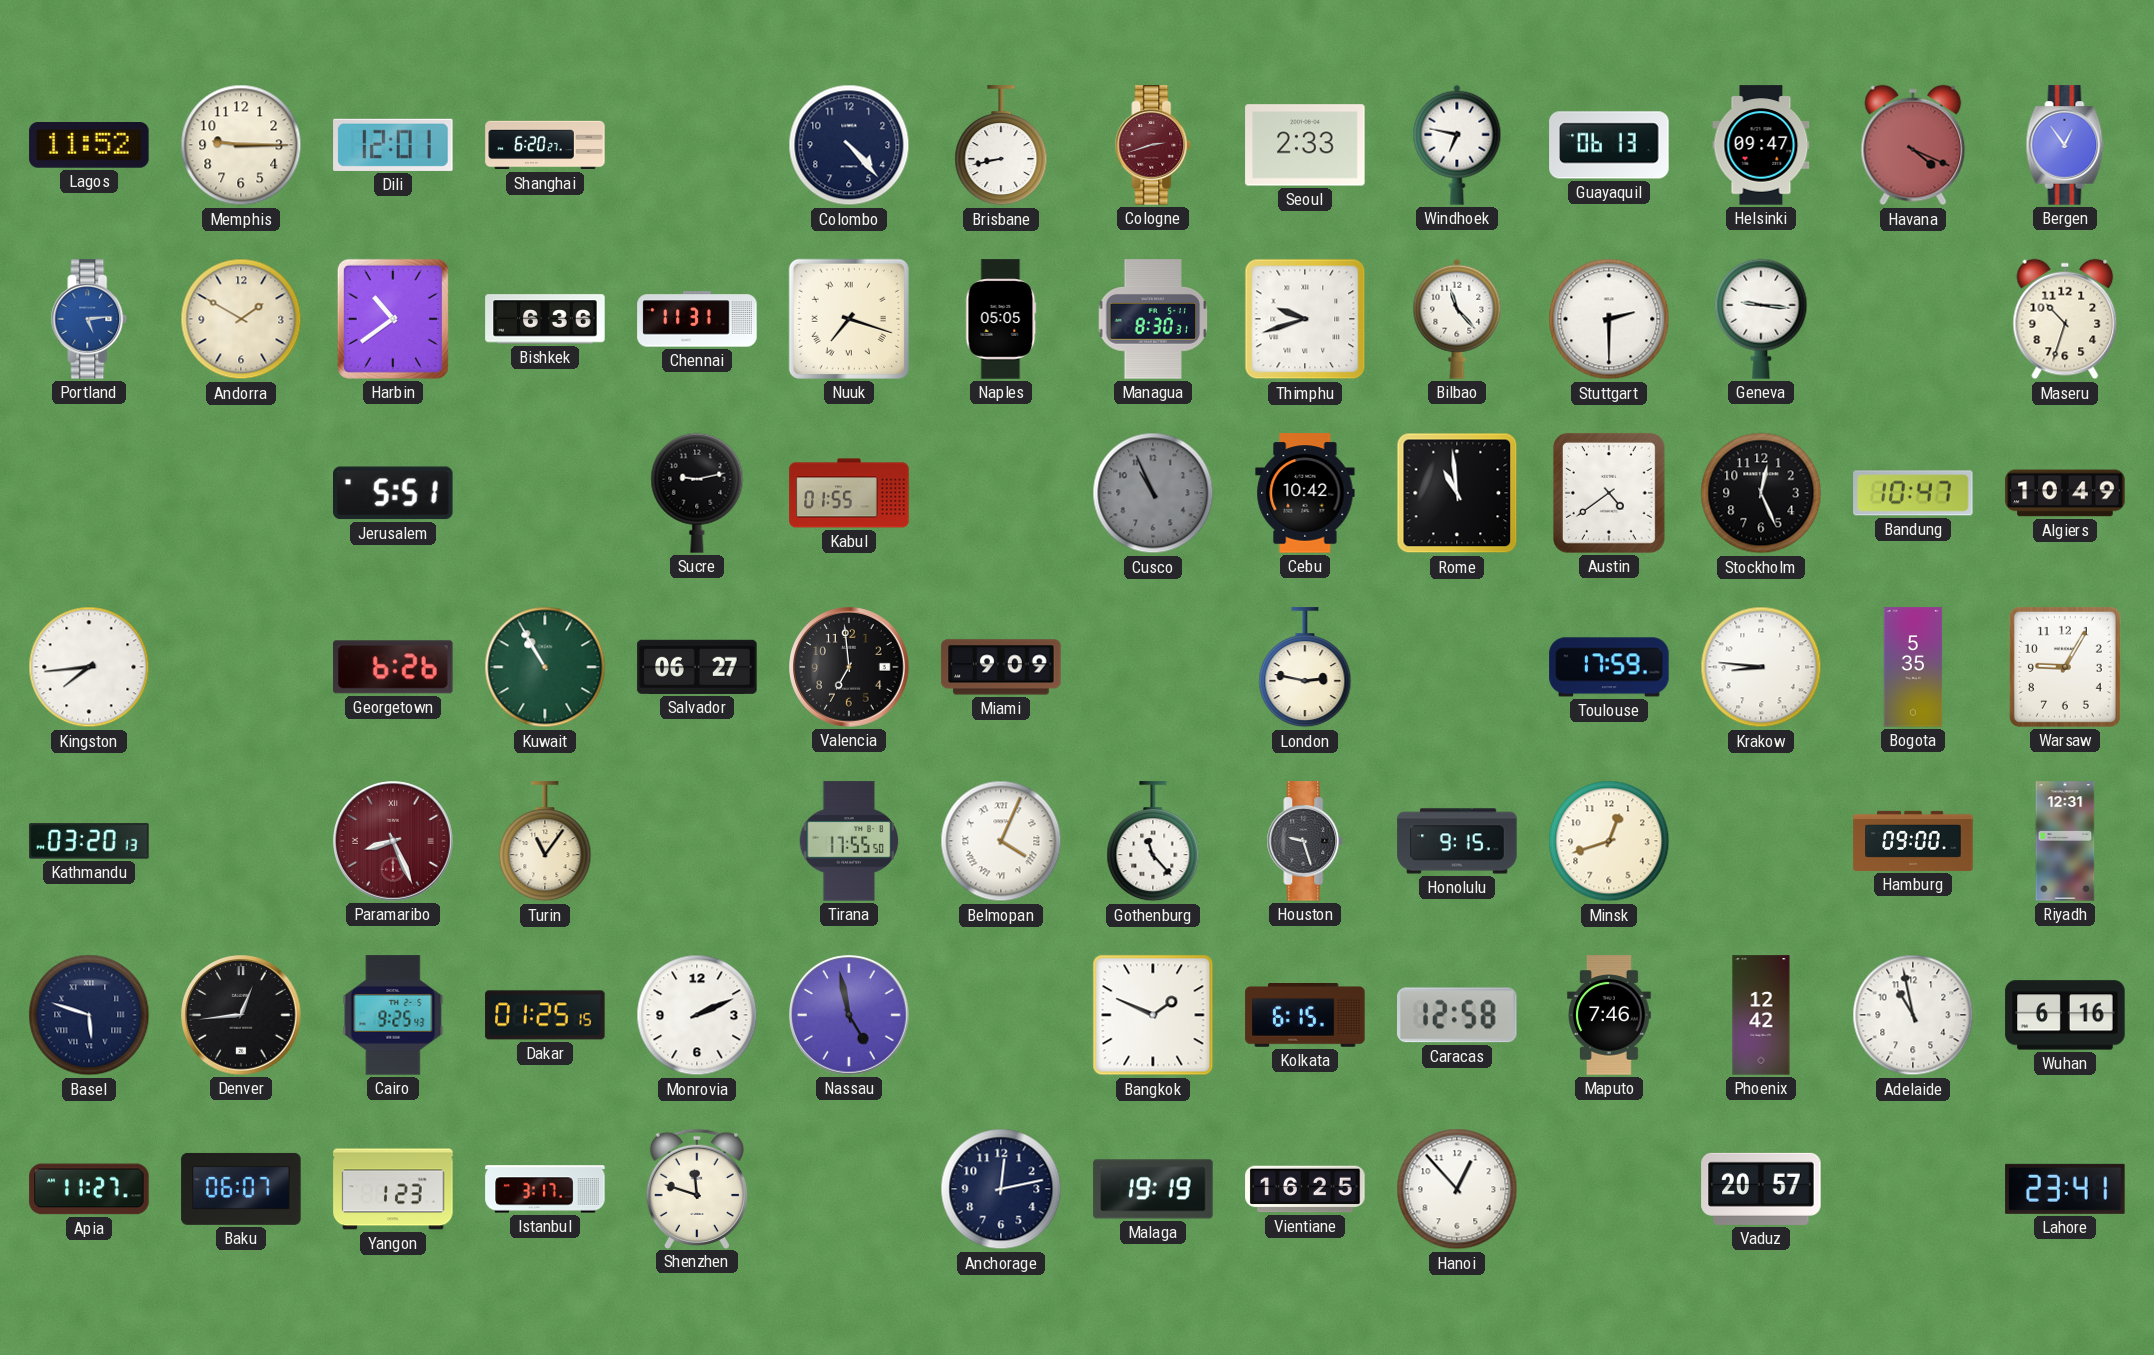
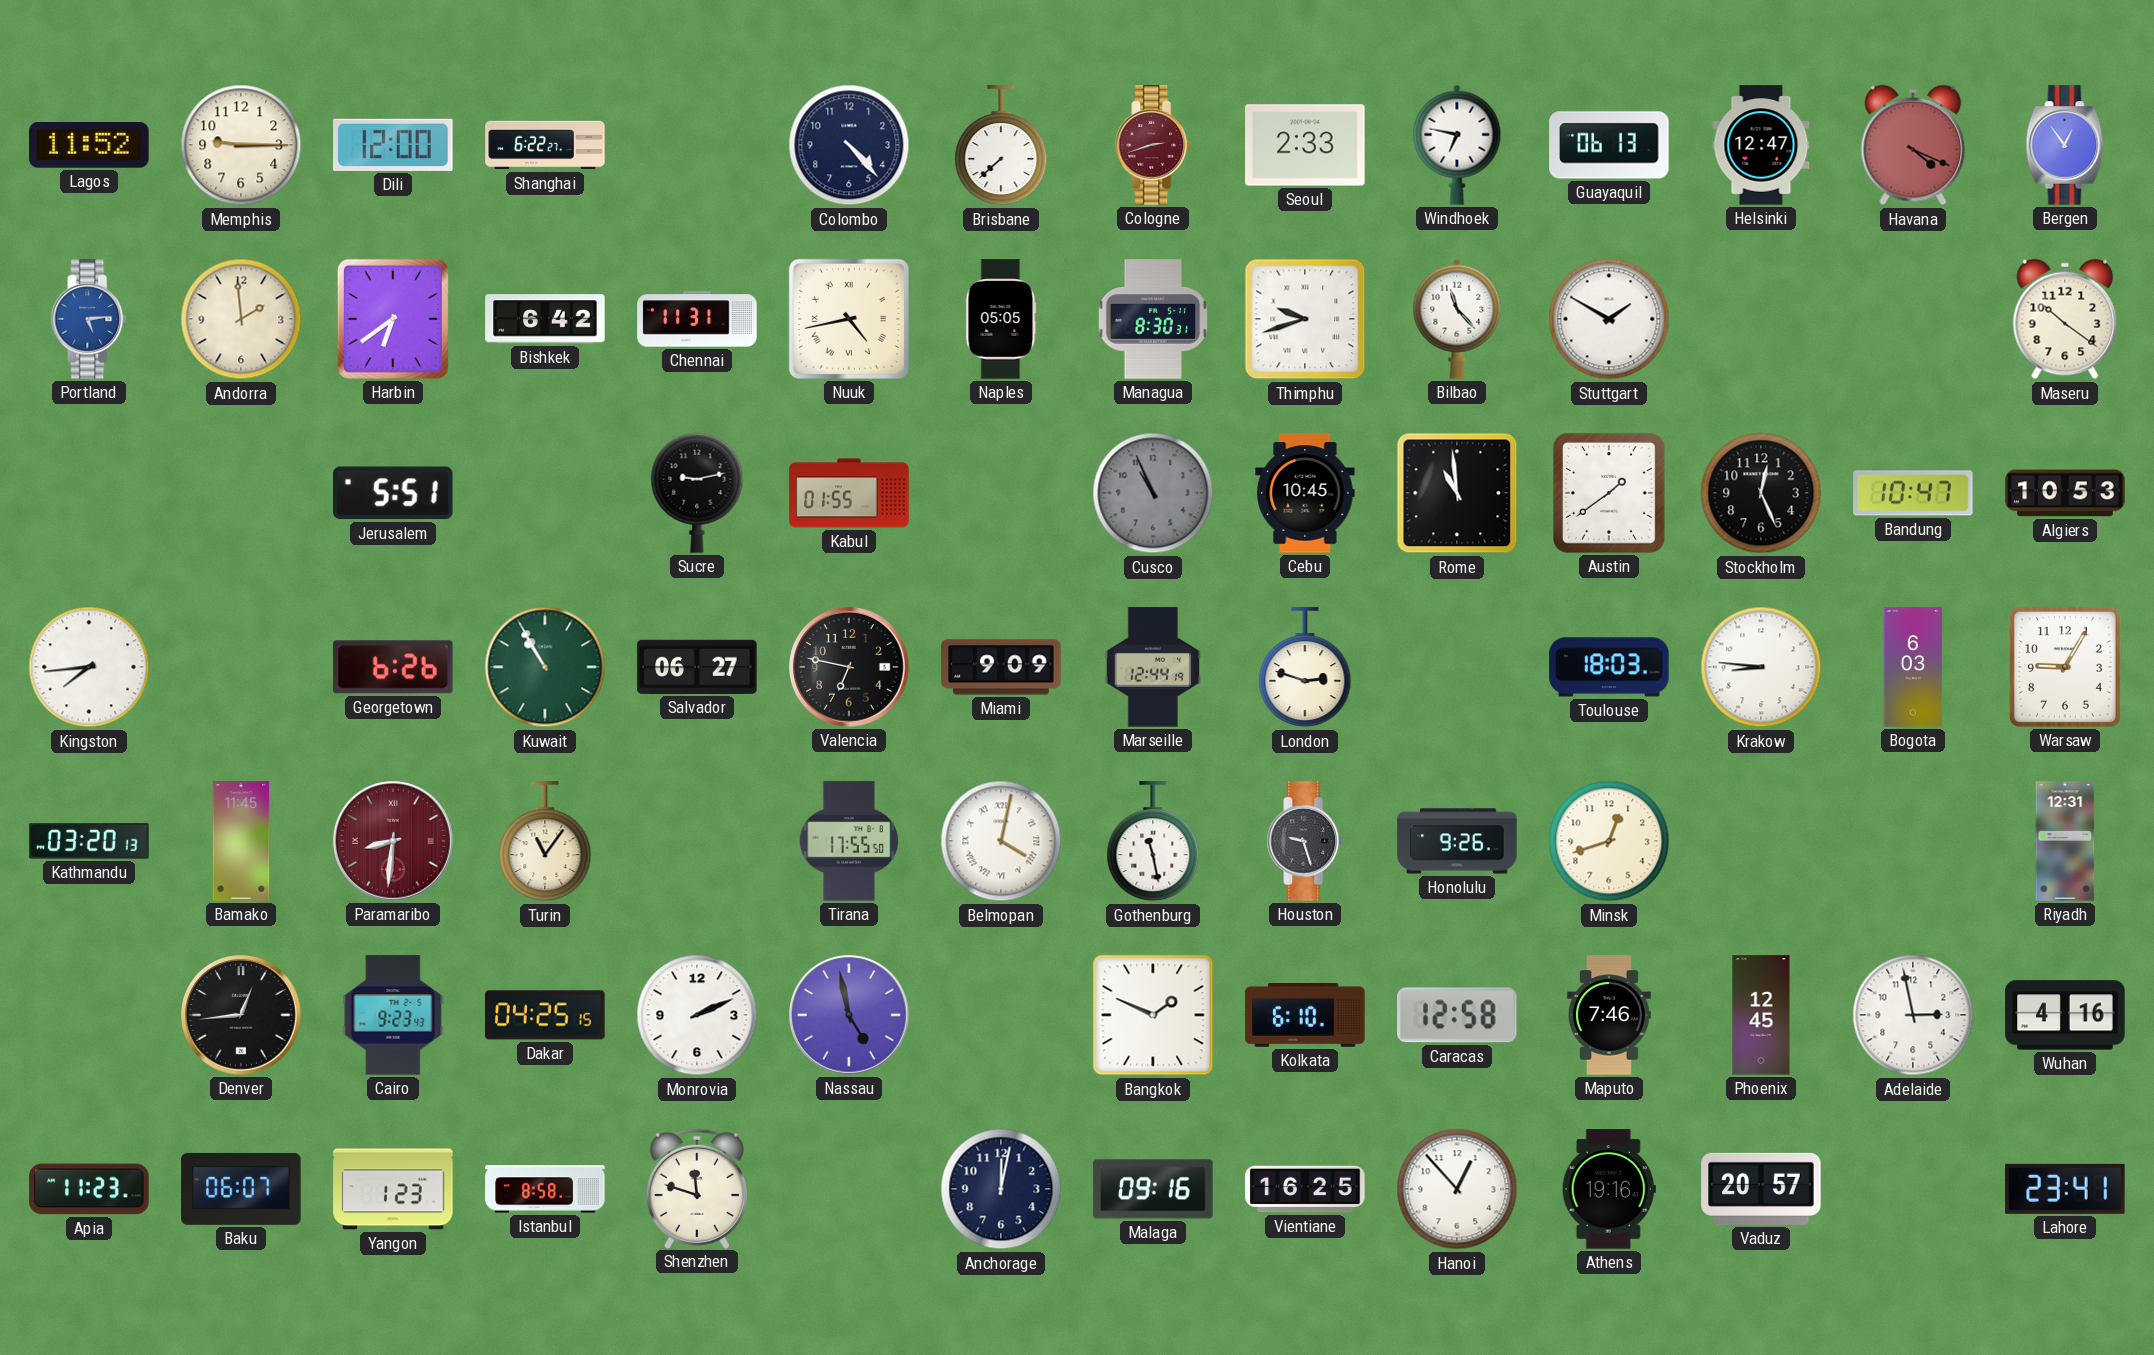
Dili: 12:01 -> 12:00 (393, 145)
Shanghai: 6:20 -> 6:22 (545, 145)
Brisbane: 8:43 -> 7:38 (1001, 146)
Helsinki: 09:47 -> 12:47 (1761, 145)
Andorra: 1:50 -> 1:59 (241, 319)
Harbin: 10:39 -> 6:39 (393, 319)
Bishkek: 6:36 -> 6:42 (545, 319)
Nuuk: 7:18 -> 4:43 (849, 319)
Stuttgart: 2:30 -> 1:50 (1609, 319)
Geneva: 9:16 -> none (1761, 319)
Maseru: 10:33 -> 10:21 (2065, 319)
Cebu: 10:42 -> 10:45 (1305, 493)
Austin: 4:39 -> 1:39 (1609, 493)
Algiers: 10:49 -> 10:53 (2065, 493)
Valencia: 6:59 -> 6:47 (849, 667)
Marseille: none -> 12:44 (1153, 667)
London: 2:47 -> 2:48 (1305, 668)
Toulouse: 17:59 -> 18:03 (1609, 667)
Bogota: 5:35 -> 6:03 (1913, 667)
Bamako: none -> 11:45 (241, 841)
Paramaribo: 8:26 -> 8:31 (393, 841)
Belmopan: 4:04 -> 4:02 (1001, 841)
Gothenburg: 11:23 -> 11:28 (1153, 842)
Honolulu: 9:15 -> 9:26 (1457, 841)
Hamburg: 09:00 -> none (1913, 841)
Basel: 5:48 -> none (89, 1015)
Cairo: 9:25 -> 9:23 (393, 1015)
Dakar: 01:25 -> 04:25 (545, 1015)
Kolkata: 6:15 -> 6:10 (1305, 1016)
Phoenix: 12:42 -> 12:45 (1761, 1015)
Adelaide: 10:58 -> 2:58 (1913, 1015)
Wuhan: 6:16 -> 4:16 (2065, 1015)
Apia: 11:27 -> 11:23 (89, 1189)
Istanbul: 3:17 -> 8:58 (545, 1189)
Anchorage: 12:13 -> 12:02 (1001, 1189)
Malaga: 19:19 -> 09:16 (1153, 1189)
Athens: none -> 19:16 (1609, 1189)
